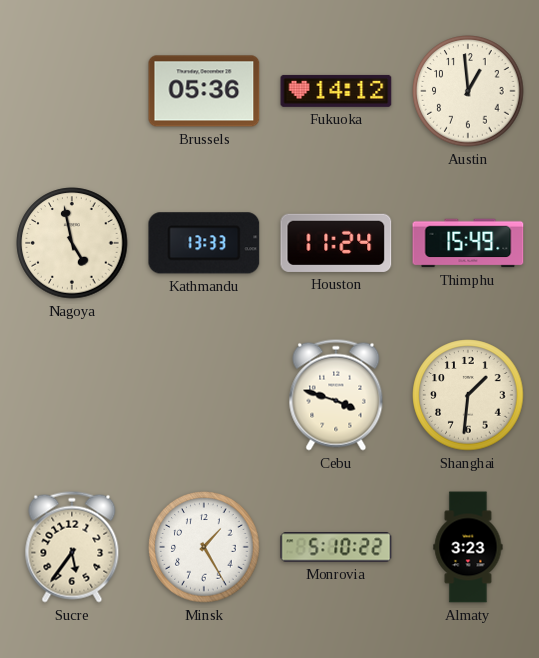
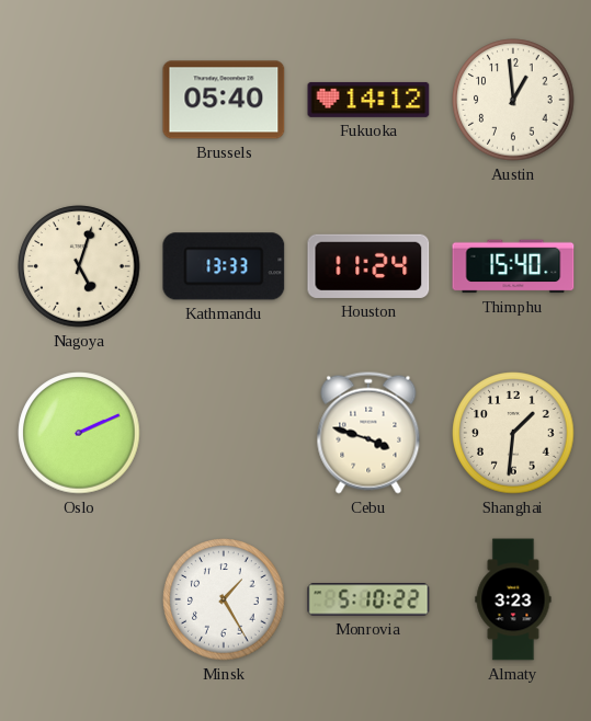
Brussels: 05:36 -> 05:40 (224, 100)
Nagoya: 4:58 -> 5:03 (79, 266)
Thimphu: 15:49 -> 15:40 (513, 266)
Oslo: none -> 2:11 (79, 433)
Sucre: 5:36 -> none (72, 547)
